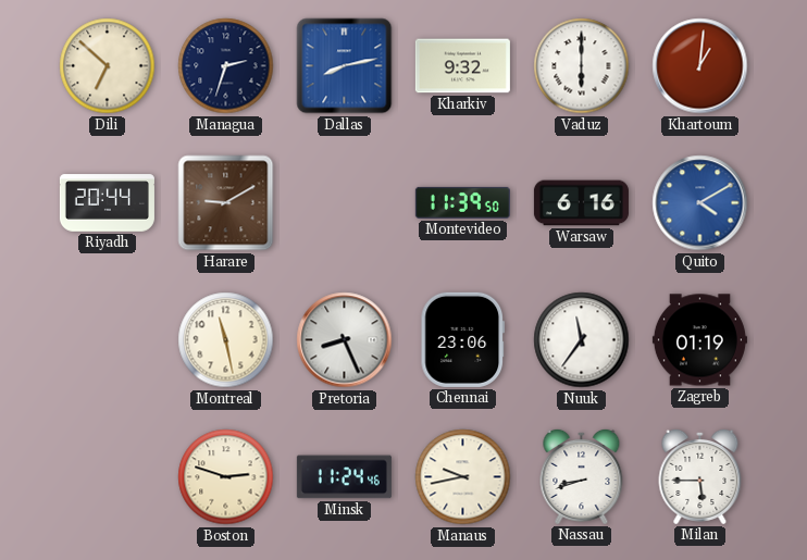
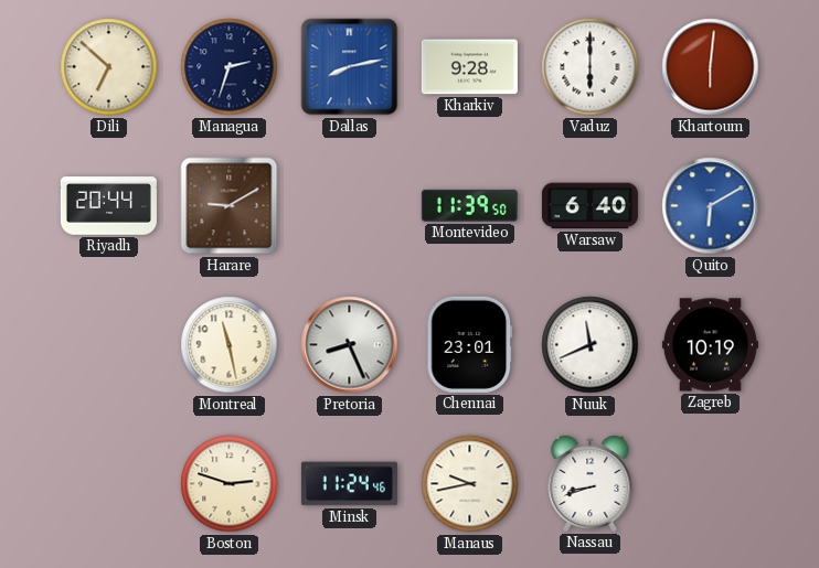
Kharkiv: 9:32 -> 9:28 (469, 67)
Khartoum: 1:01 -> 6:01 (711, 67)
Warsaw: 6:16 -> 6:40 (589, 206)
Quito: 4:10 -> 6:10 (711, 206)
Chennai: 23:06 -> 23:01 (470, 344)
Nuuk: 11:36 -> 11:41 (591, 345)
Zagreb: 01:19 -> 10:19 (710, 345)
Milan: 5:45 -> none (700, 476)
